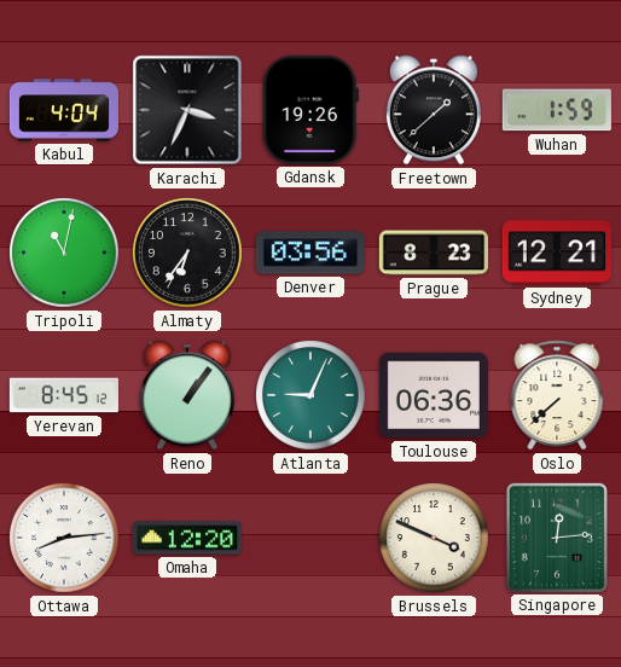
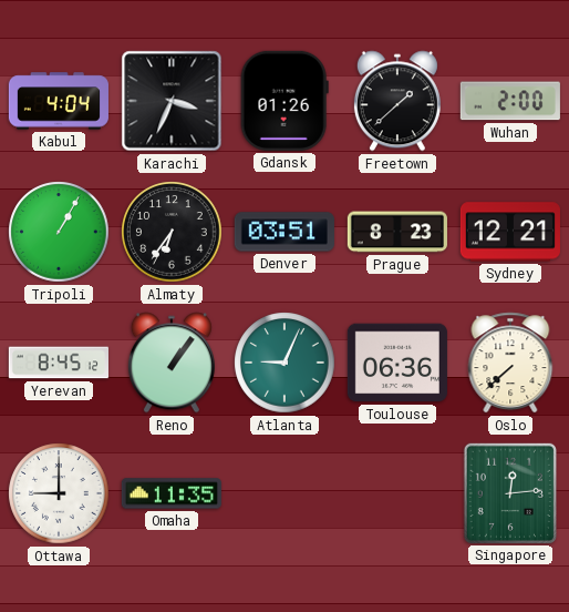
Gdansk: 19:26 -> 01:26 (284, 101)
Wuhan: 1:59 -> 2:00 (510, 101)
Tripoli: 11:02 -> 1:05 (59, 232)
Denver: 03:56 -> 03:51 (284, 232)
Ottawa: 8:14 -> 9:00 (59, 493)
Omaha: 12:20 -> 11:35 (172, 493)
Brussels: 3:49 -> none (434, 538)
